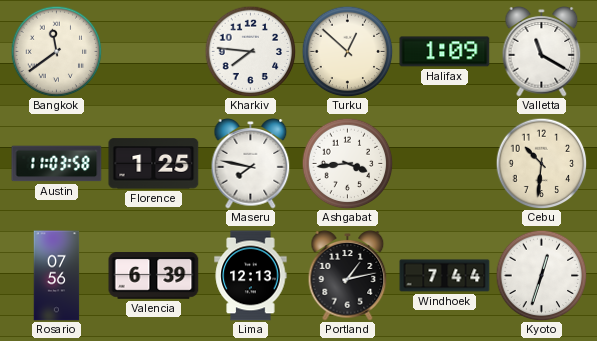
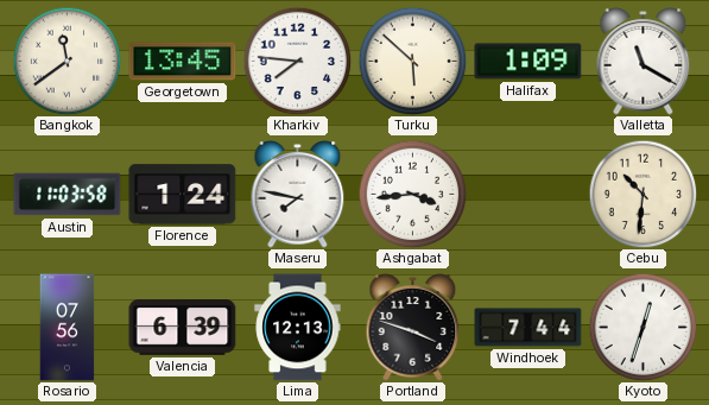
Georgetown: none -> 13:45 (183, 62)
Turku: 12:52 -> 5:52 (412, 61)
Florence: 1:25 -> 1:24 (183, 195)
Portland: 1:13 -> 3:48 (413, 328)
